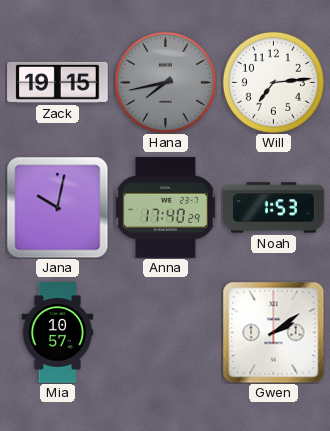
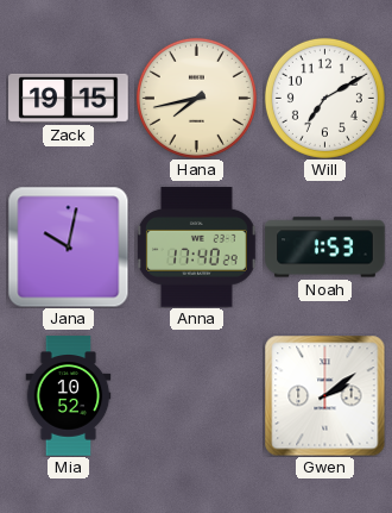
Hana dial: grey -> cream (196, 98)
Will: 7:14 -> 7:10 (324, 98)
Mia: 10:57 -> 10:52 (69, 396)
